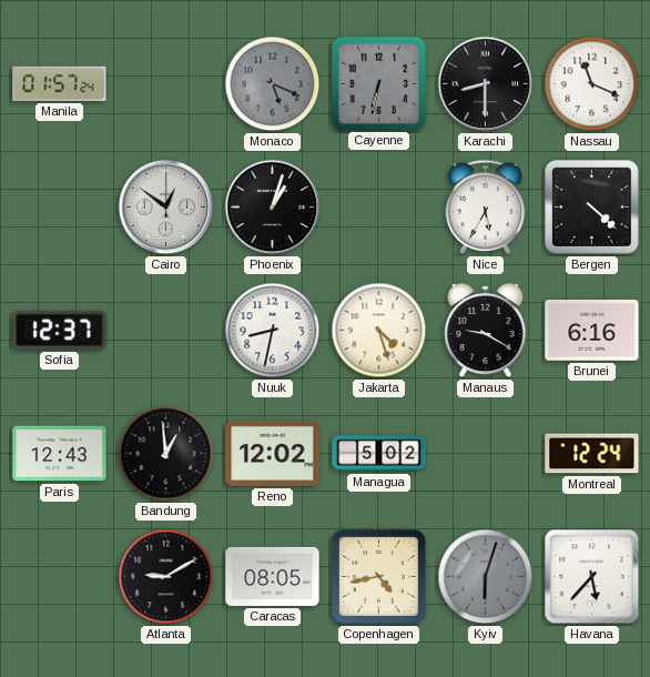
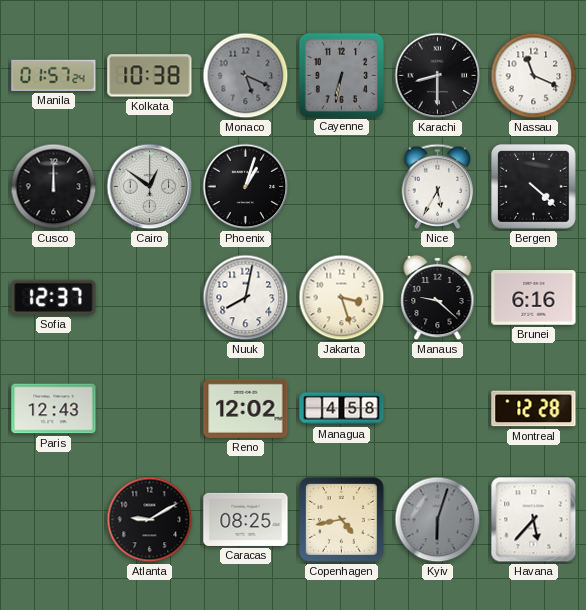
Kolkata: none -> 10:38 (150, 76)
Cusco: none -> 12:00 (54, 187)
Nuuk: 8:32 -> 8:02 (246, 298)
Jakarta: 4:27 -> 3:27 (342, 298)
Manaus: 9:20 -> 9:22 (438, 298)
Bandung: 12:59 -> none (166, 454)
Managua: 5:02 -> 4:58 (342, 409)
Montreal: 12:24 -> 12:28 (534, 409)
Caracas: 08:05 -> 08:25 (246, 519)
